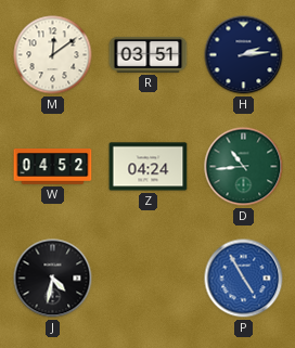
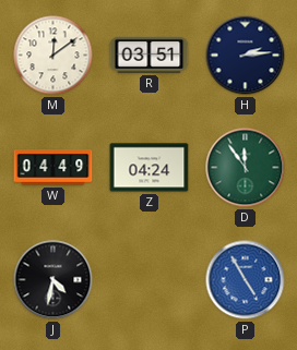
W: 04:52 -> 04:49 (54, 168)
D: 10:44 -> 11:54 (246, 168)
